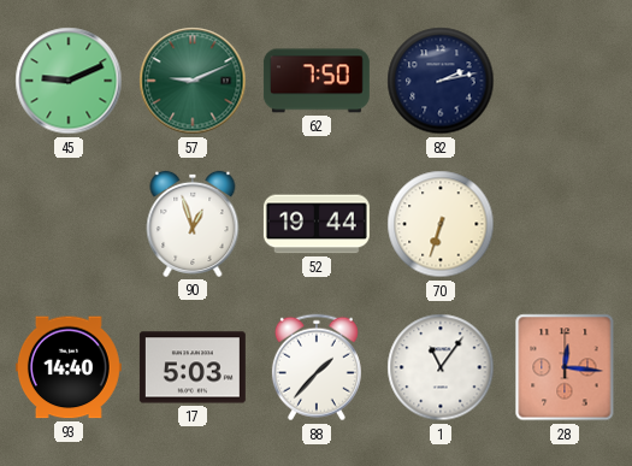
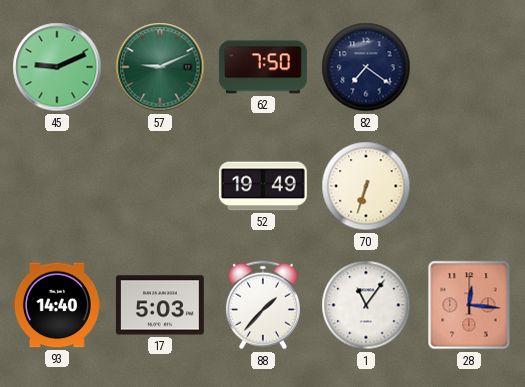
82: 2:13 -> 7:21 (366, 67)
90: 12:57 -> none (193, 224)
52: 19:44 -> 19:49 (263, 186)
